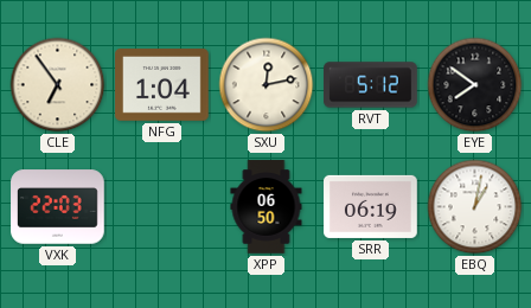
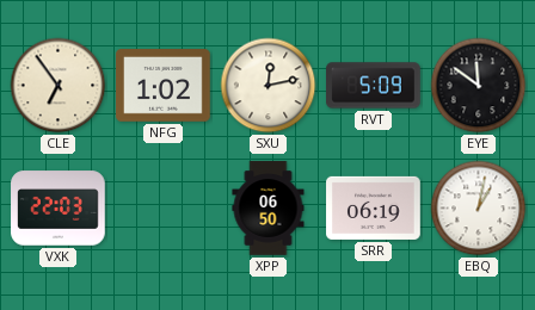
NFG: 1:04 -> 1:02 (164, 86)
RVT: 5:12 -> 5:09 (374, 86)
EYE: 7:51 -> 11:51 (479, 86)
